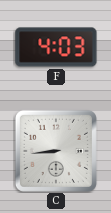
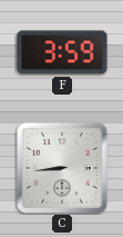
F: 4:03 -> 3:59 (62, 52)
